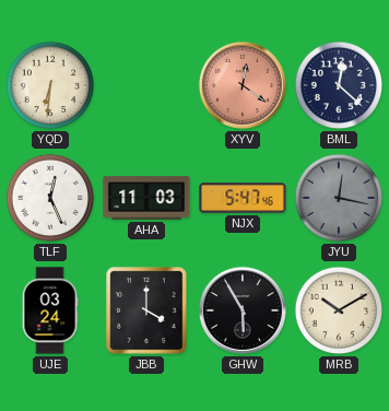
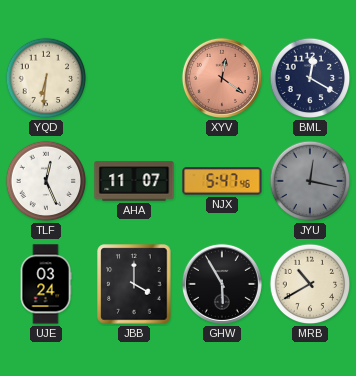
BML: 12:22 -> 12:20 (310, 78)
AHA: 11:03 -> 11:07 (134, 181)
MRB: 10:10 -> 10:40 (310, 284)
